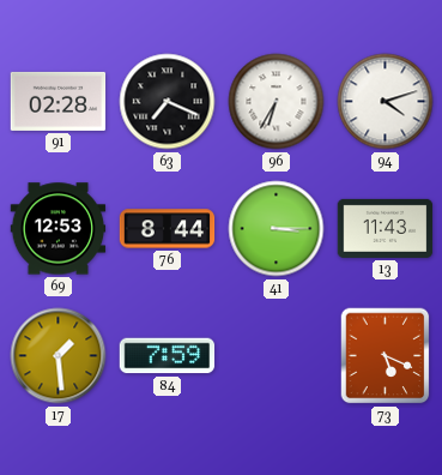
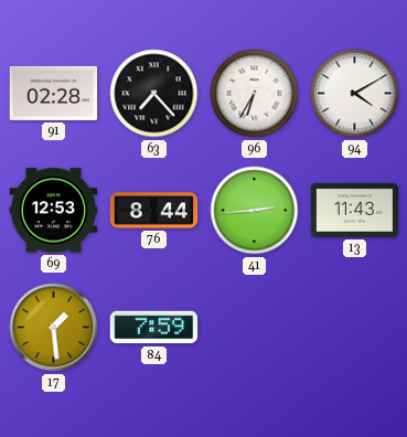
63: 7:19 -> 7:23 (154, 94)
94: 4:12 -> 4:10 (355, 94)
41: 3:15 -> 2:44 (255, 211)
73: 5:19 -> none (386, 356)
